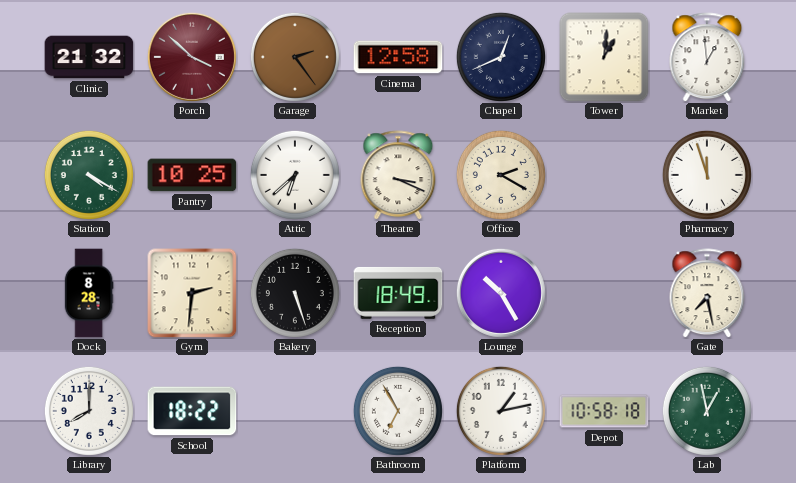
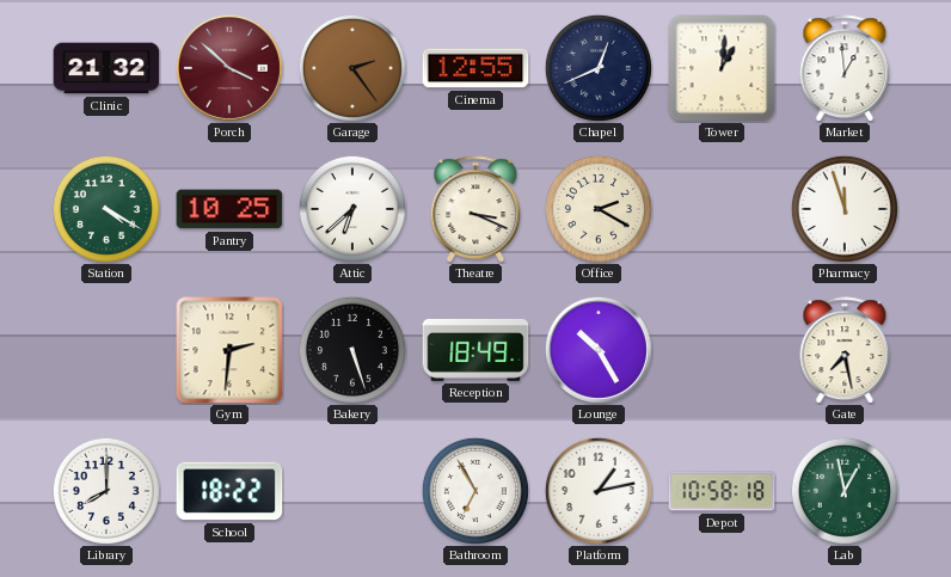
Cinema: 12:58 -> 12:55 (476, 68)
Dock: 8:28 -> none (89, 293)
